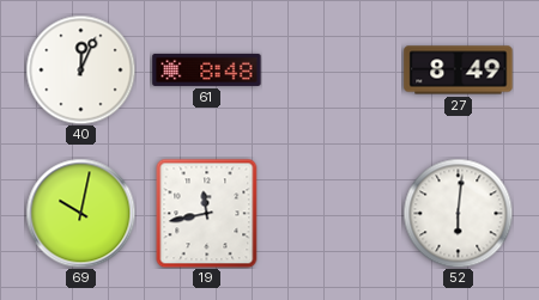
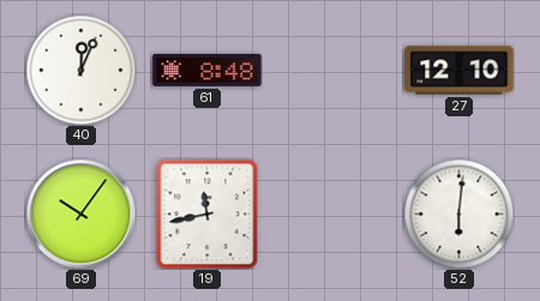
27: 8:49 -> 12:10 (460, 71)
69: 10:02 -> 10:06 (80, 213)
